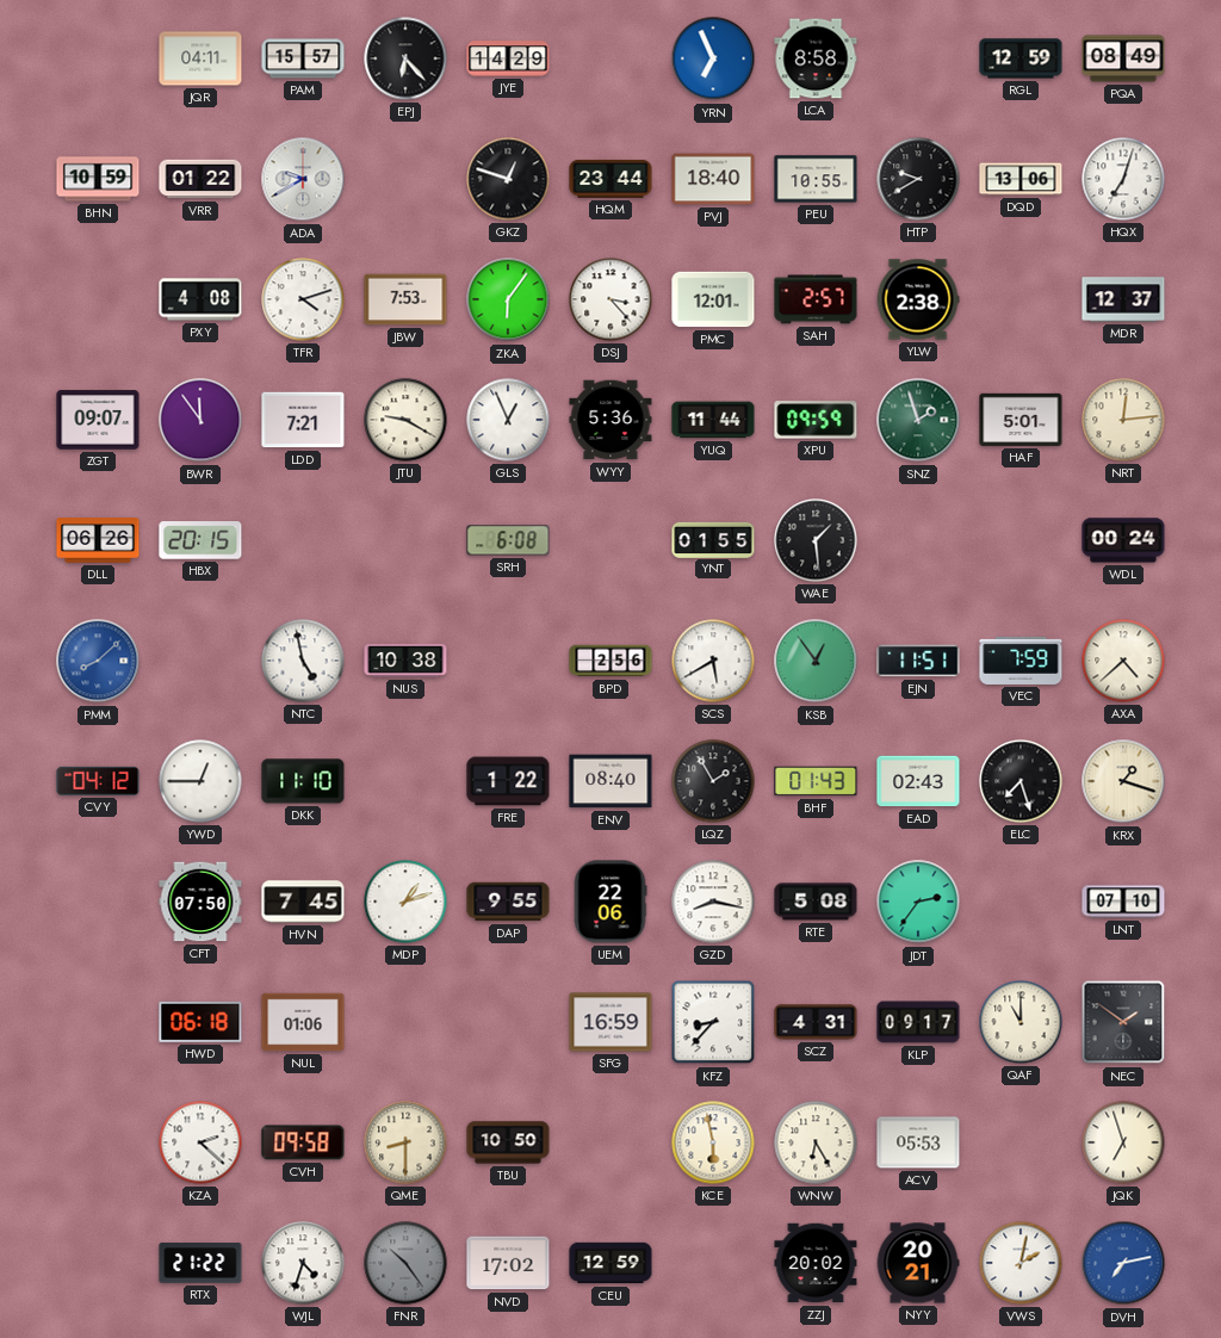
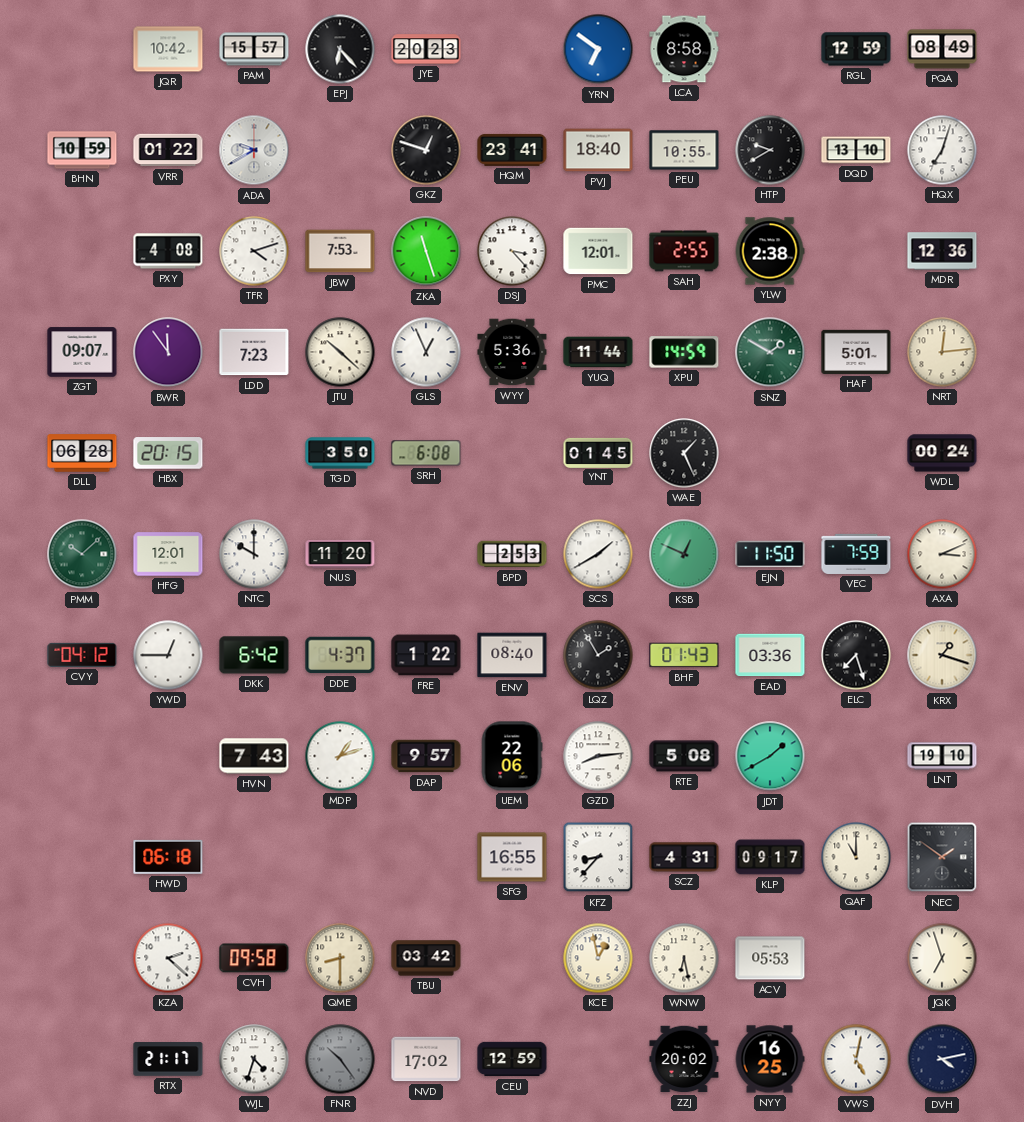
JQR: 04:11 -> 10:42 (168, 49)
JYE: 14:29 -> 20:23 (426, 49)
YRN: 6:56 -> 6:51 (598, 49)
HQM: 23:44 -> 23:41 (512, 150)
DQD: 13:06 -> 13:10 (856, 150)
ZKA: 6:06 -> 11:27 (426, 251)
SAH: 2:57 -> 2:55 (684, 251)
MDR: 12:37 -> 12:36 (942, 251)
LDD: 7:21 -> 7:23 (254, 352)
JTU: 9:20 -> 10:22 (340, 352)
XPU: 09:59 -> 14:59 (684, 352)
SNZ: 1:57 -> 1:50 (770, 352)
DLL: 06:26 -> 06:28 (82, 453)
TGD: none -> 3:50 (340, 453)
YNT: 01:55 -> 01:45 (598, 452)
WAE: 1:29 -> 1:26 (684, 453)
PMM: 8:08 -> 10:08 (82, 554)
PMM dial: blue -> green (82, 554)
HFG: none -> 12:01 (168, 554)
NTC: 4:58 -> 10:00 (254, 554)
NUS: 10:38 -> 11:20 (340, 554)
BPD: 2:56 -> 2:53 (512, 554)
SCS: 5:40 -> 1:40 (598, 554)
KSB: 12:54 -> 12:49 (684, 554)
EJN: 11:51 -> 11:50 (770, 554)
AXA: 4:38 -> 3:11 (942, 554)
DKK: 11:10 -> 6:42 (254, 655)
DDE: none -> 4:37 (340, 655)
EAD: 02:43 -> 03:36 (770, 655)
CFT: 07:50 -> none (200, 902)
HVN: 7:45 -> 7:43 (254, 756)
DAP: 9:55 -> 9:57 (426, 756)
GZD: 8:17 -> 8:14 (598, 756)
JDT: 2:36 -> 1:40 (770, 756)
LNT: 07:10 -> 19:10 (942, 756)
NUL: 01:06 -> none (303, 1022)
SFG: 16:59 -> 16:55 (512, 857)
TBU: 10:50 -> 03:42 (426, 958)
KCE: 5:58 -> 12:58 (598, 958)
WNW: 6:25 -> 6:28 (684, 958)
RTX: 21:22 -> 21:17 (168, 1059)
NYY: 20:21 -> 16:25 (770, 1059)
VWS: 2:02 -> 5:02 (856, 1059)
DVH: 7:13 -> 4:13 (942, 1059)
DVH dial: blue -> navy (942, 1059)
